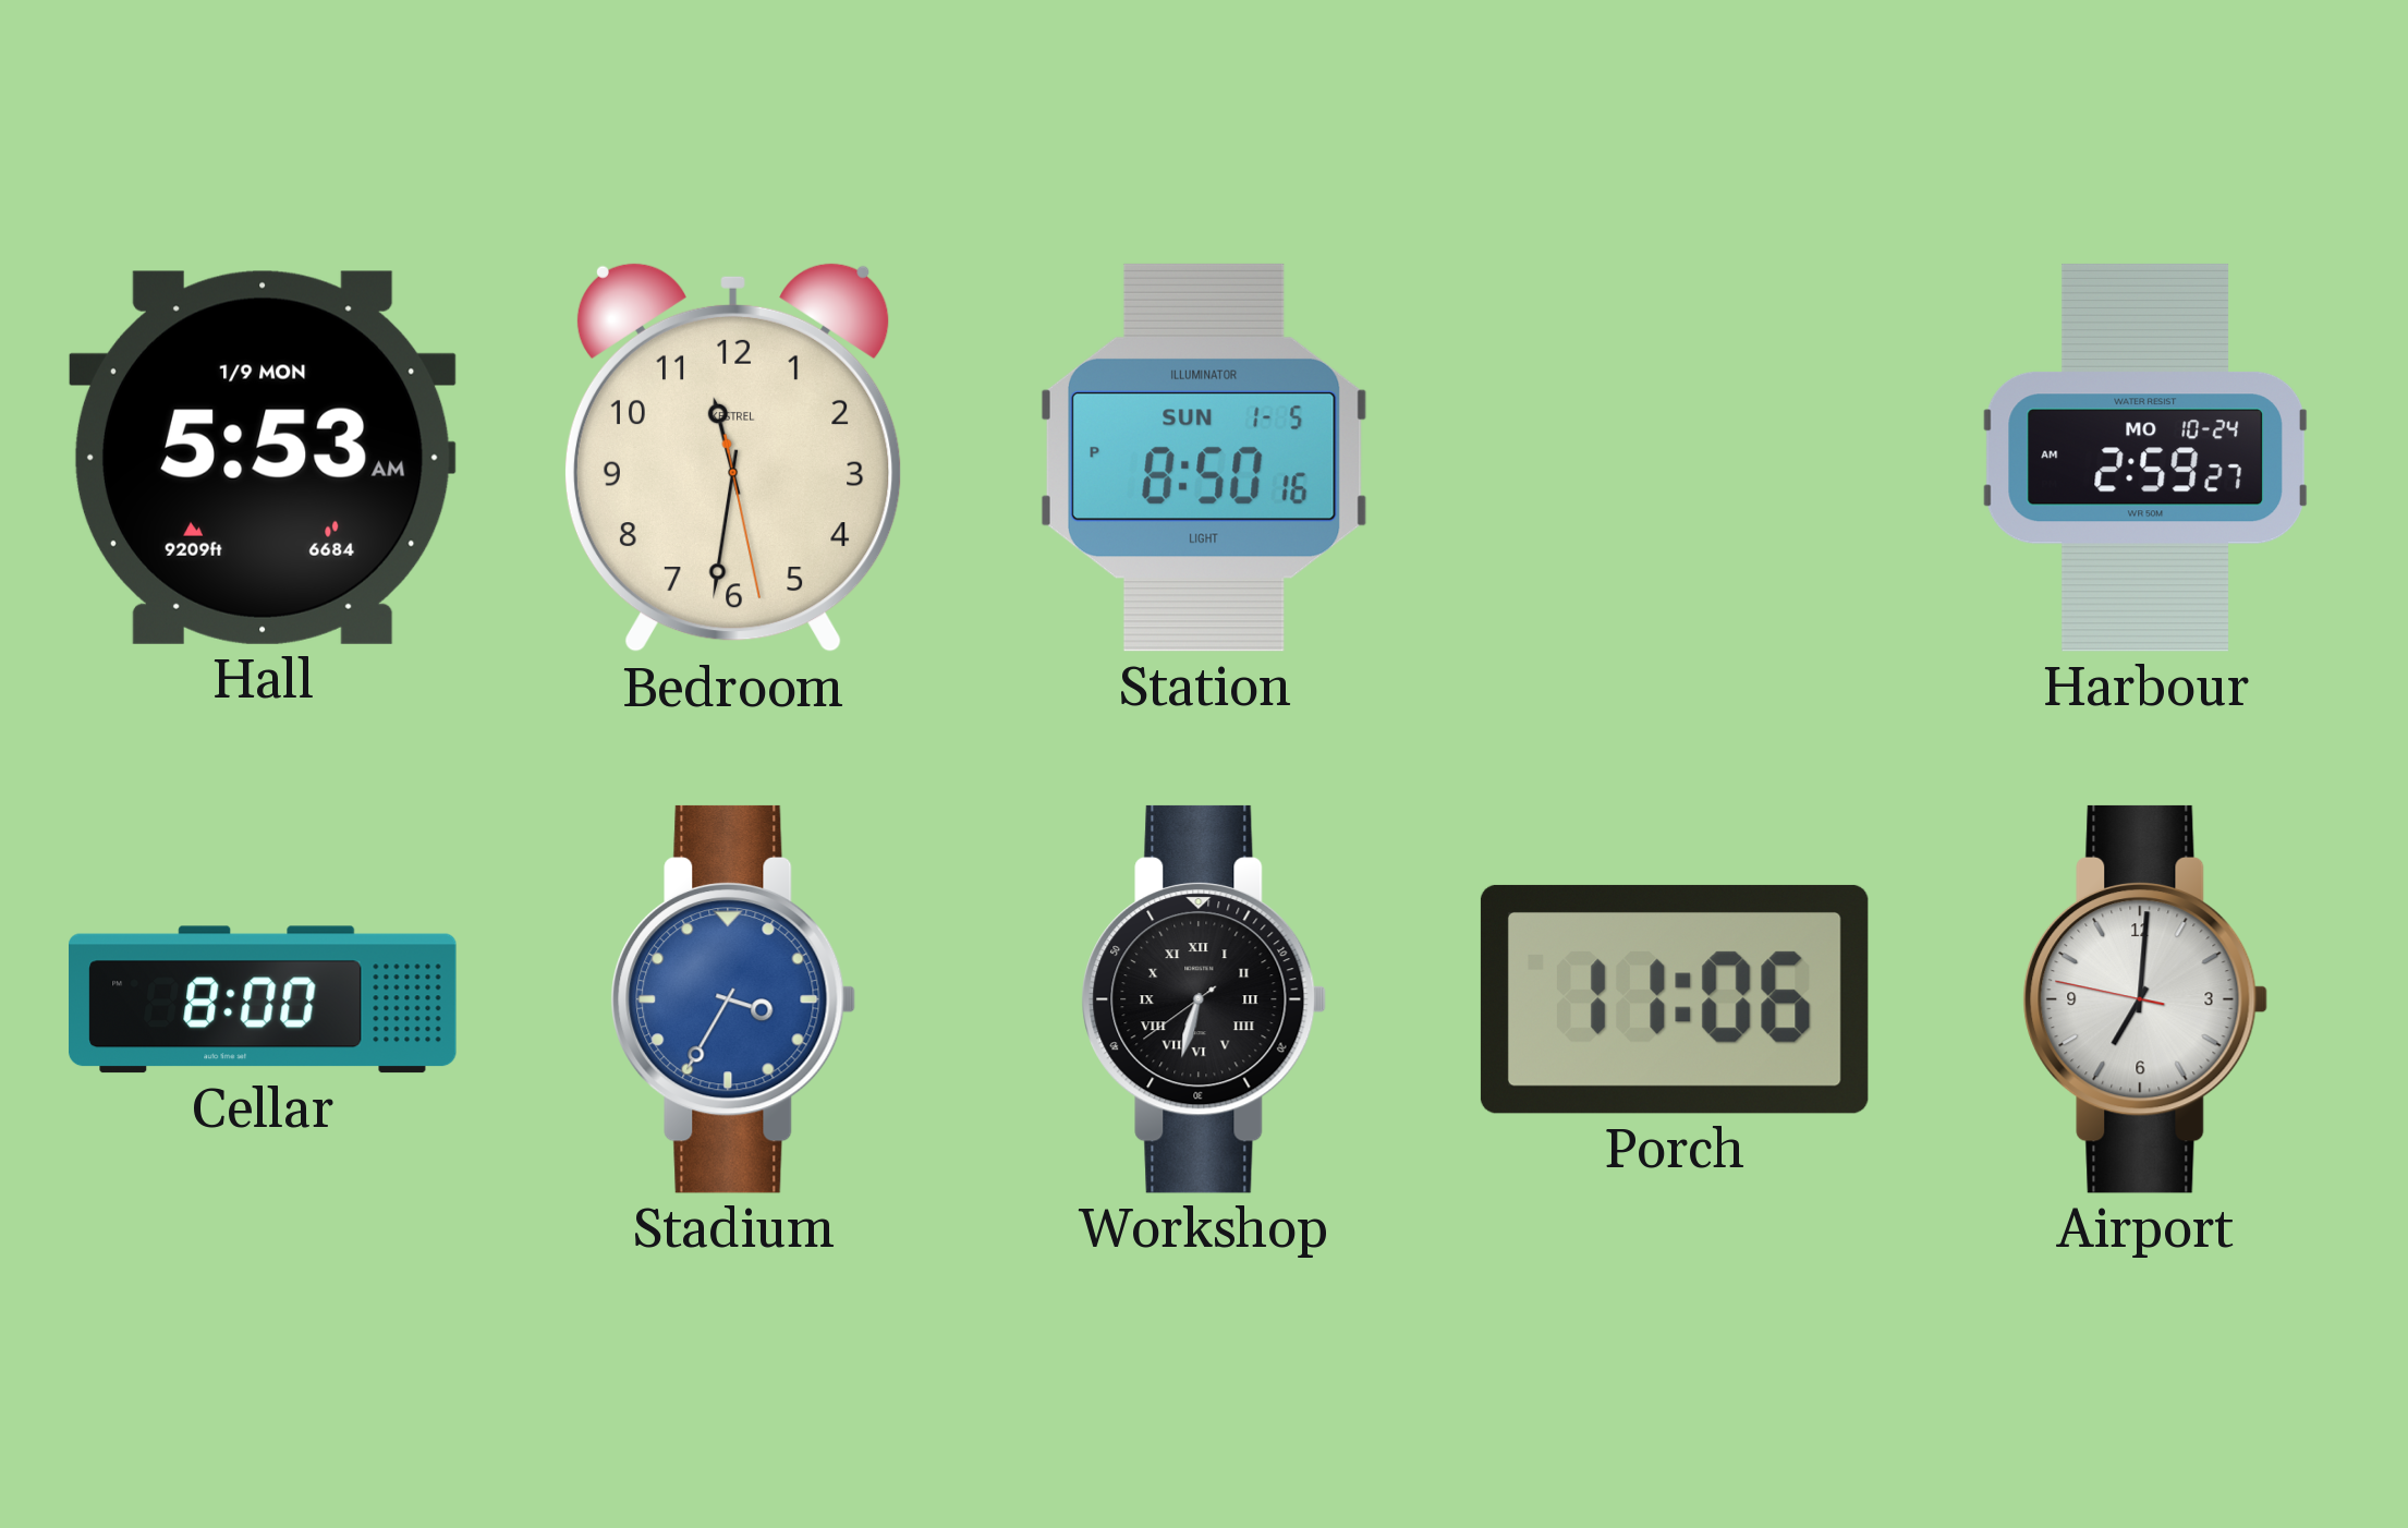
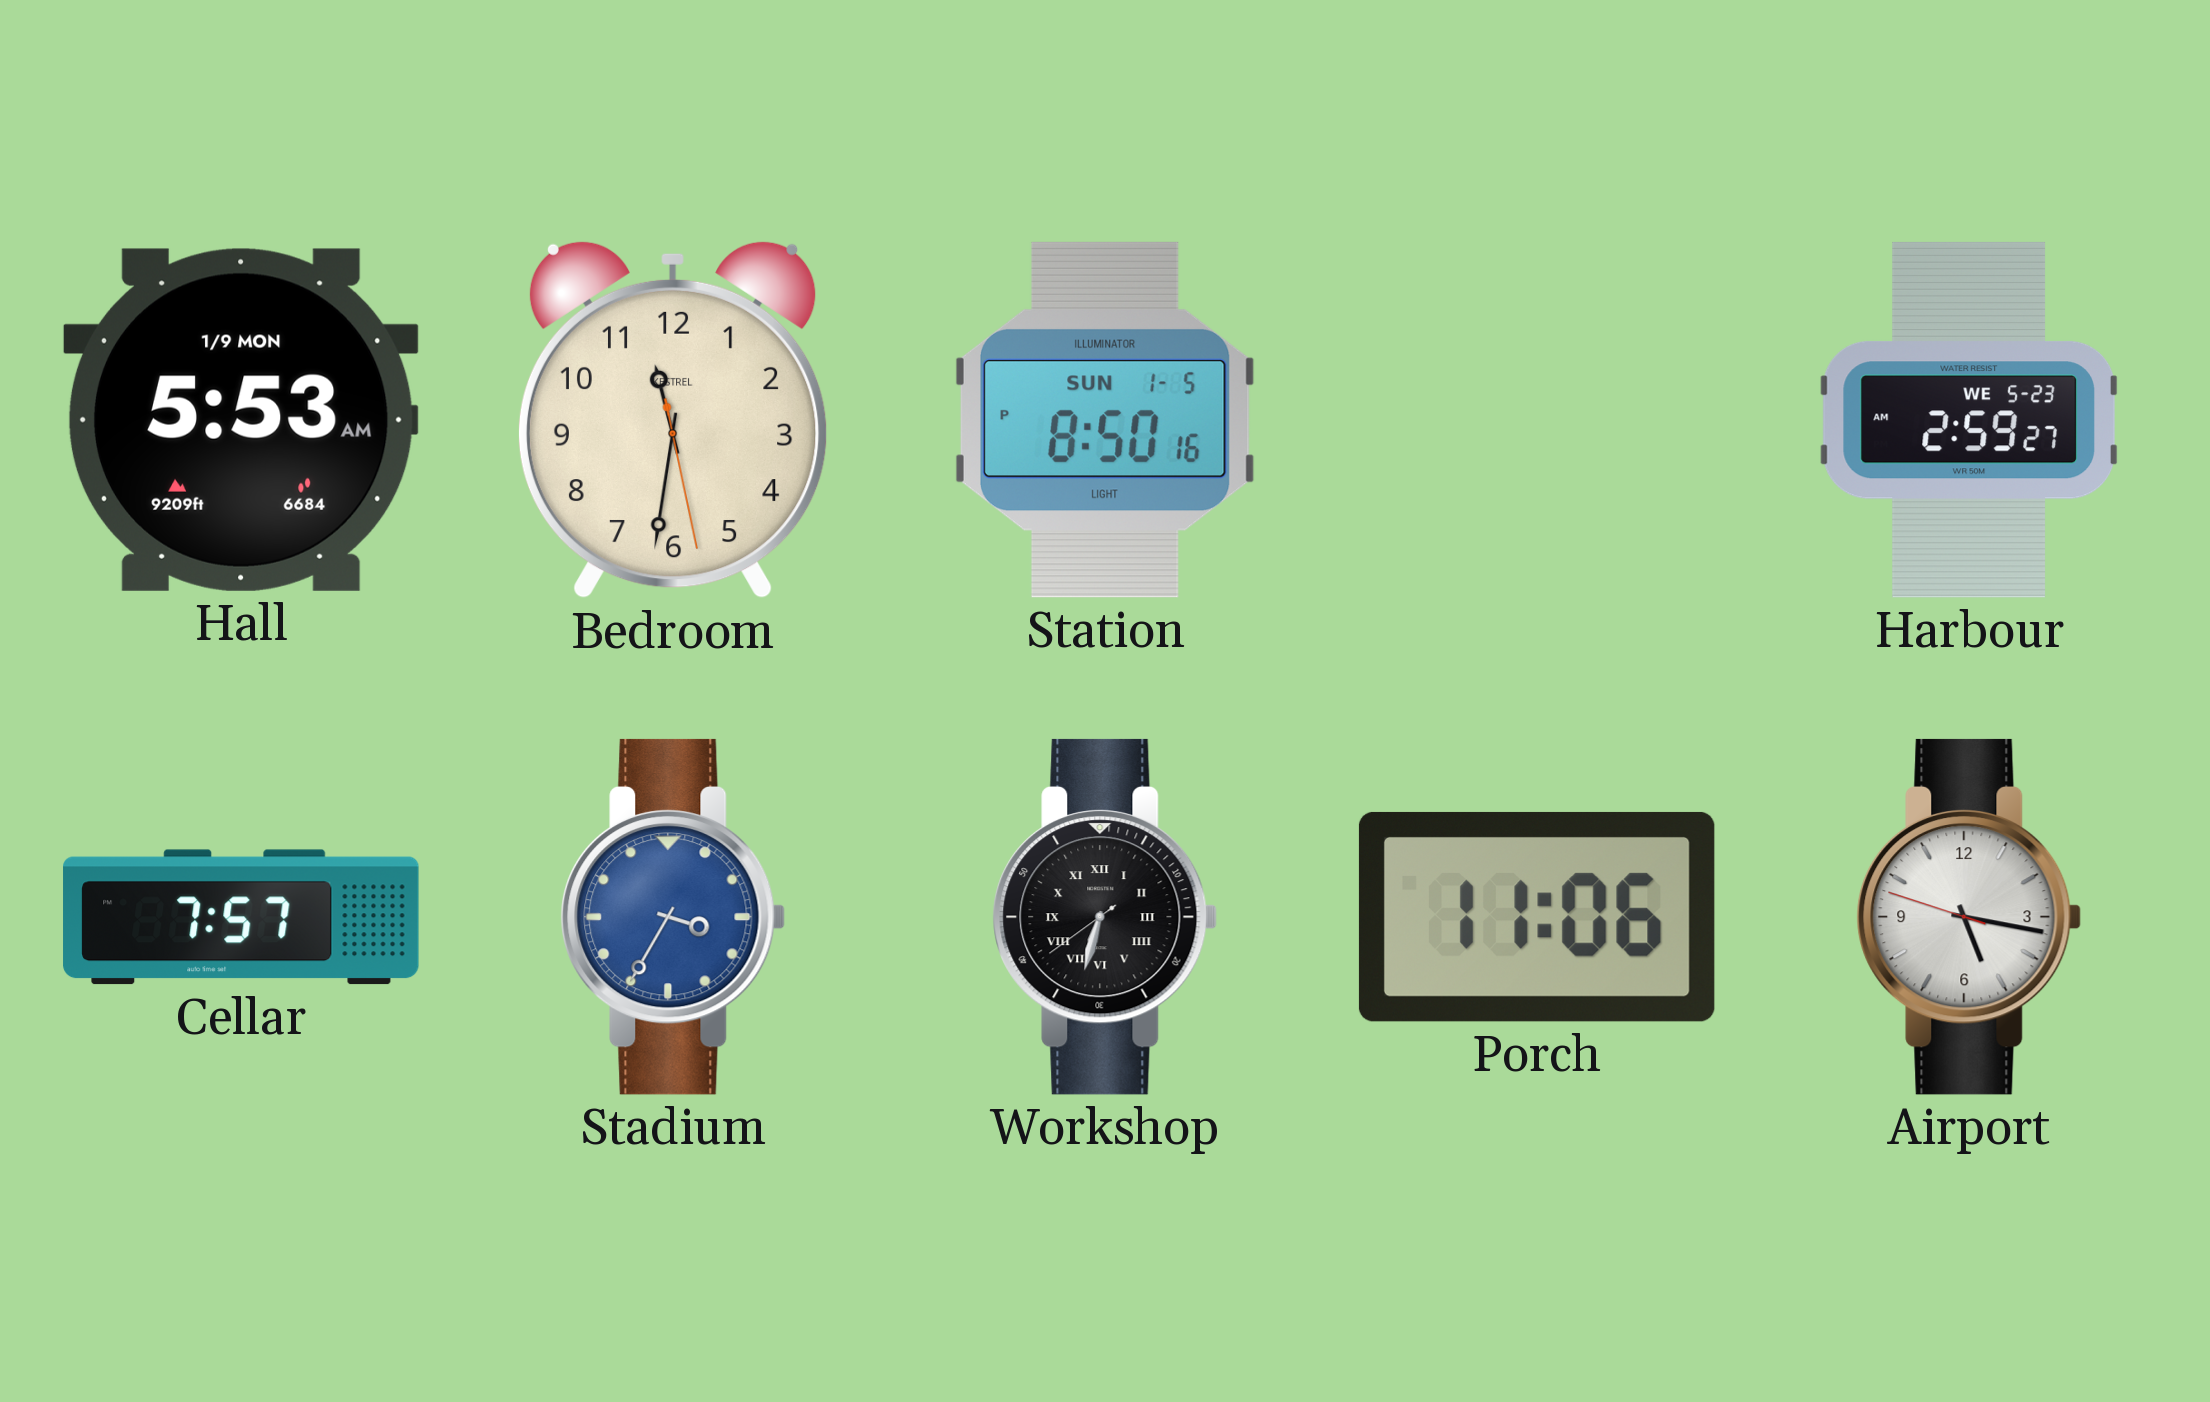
Harbour date: MO 10-24 -> WE 5-23 (1969, 420)
Cellar: 8:00 -> 7:57 (241, 917)
Airport: 7:00 -> 5:16 (1969, 917)
